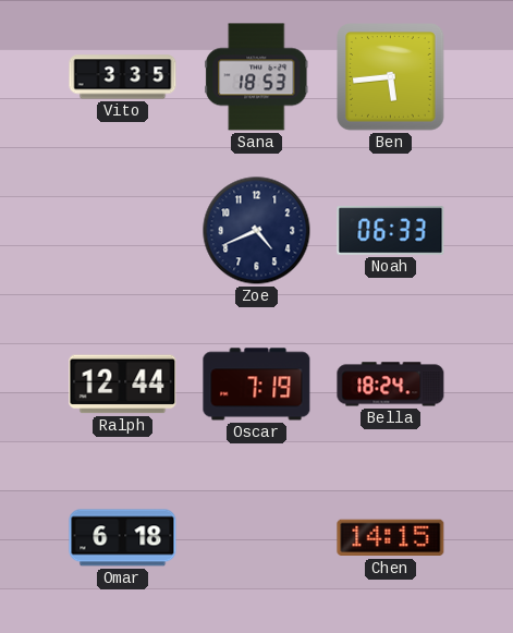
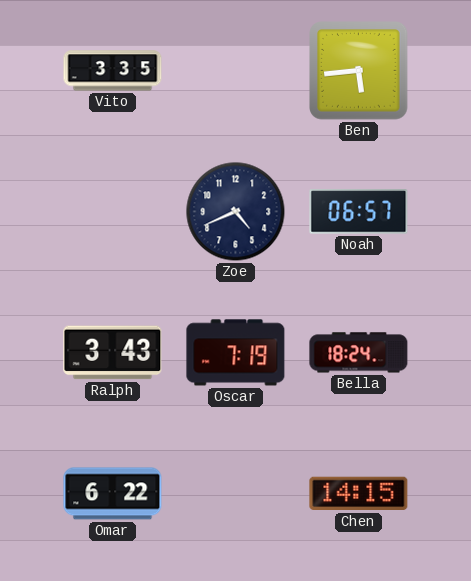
Sana: 18:53 -> none (257, 77)
Noah: 06:33 -> 06:57 (359, 212)
Ralph: 12:44 -> 3:43 (113, 353)
Omar: 6:18 -> 6:22 (113, 494)
